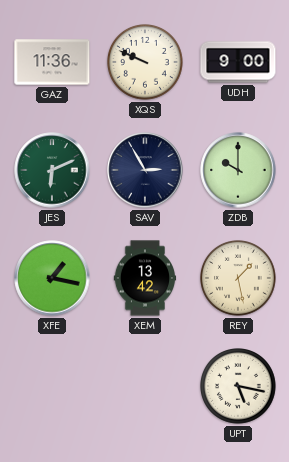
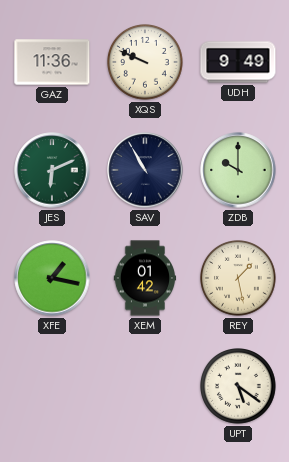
UDH: 9:00 -> 9:49 (238, 62)
SAV: 2:55 -> 10:55 (145, 170)
XEM: 13:42 -> 01:42 (145, 278)
UPT: 5:17 -> 5:21 (239, 387)
